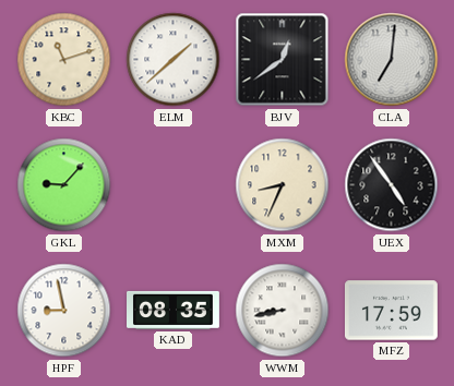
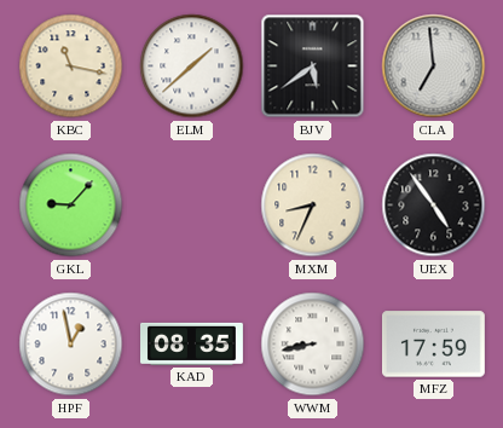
KBC: 11:12 -> 11:17 (71, 66)
BJV: 12:39 -> 5:39 (313, 66)
CLA: 7:01 -> 6:59 (434, 66)
HPF: 8:58 -> 12:58 (71, 345)
